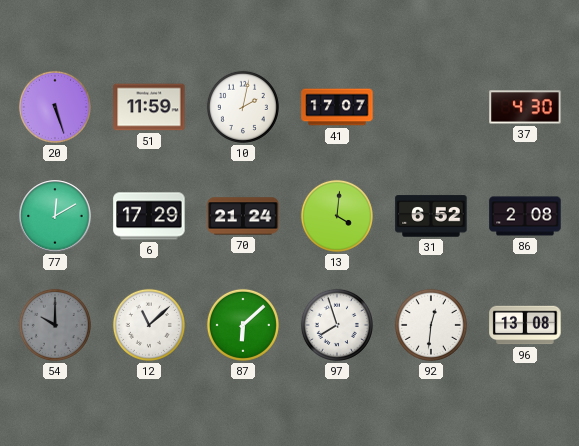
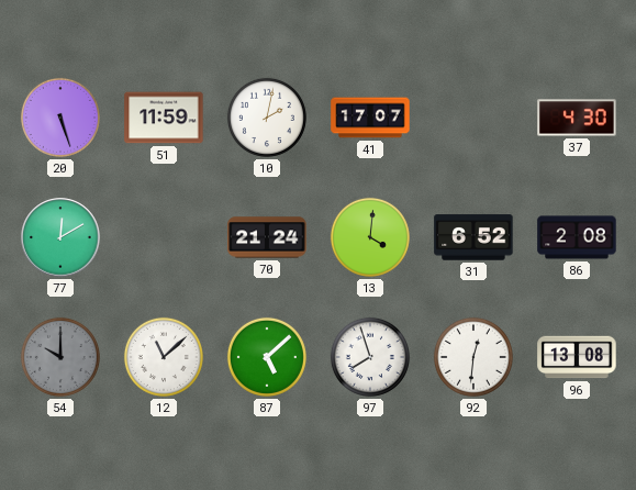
6: 17:29 -> none (149, 216)
87: 6:08 -> 5:08 (267, 357)
